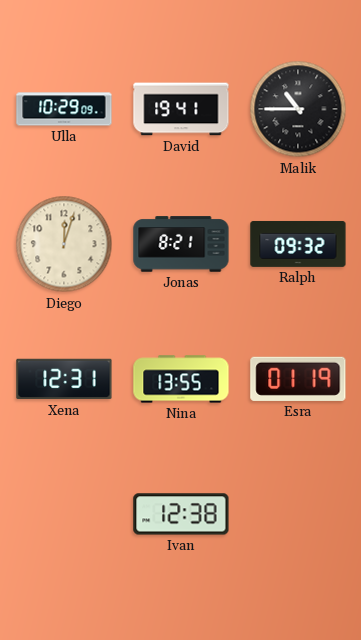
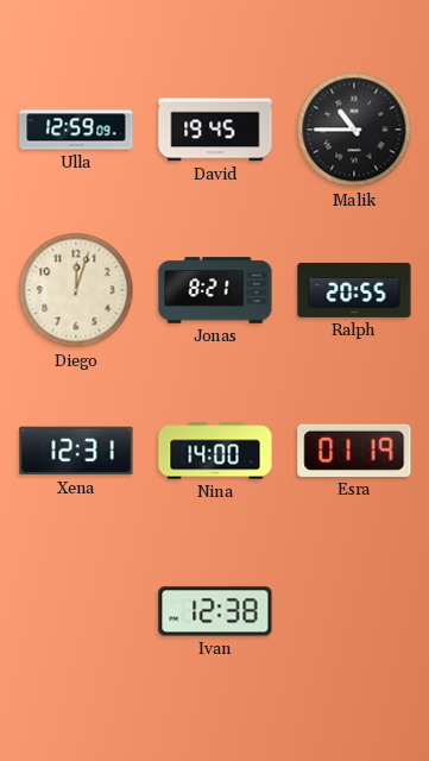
Ulla: 10:29 -> 12:59 (76, 130)
David: 19:41 -> 19:45 (215, 130)
Ralph: 09:32 -> 20:55 (354, 290)
Nina: 13:55 -> 14:00 (215, 451)
